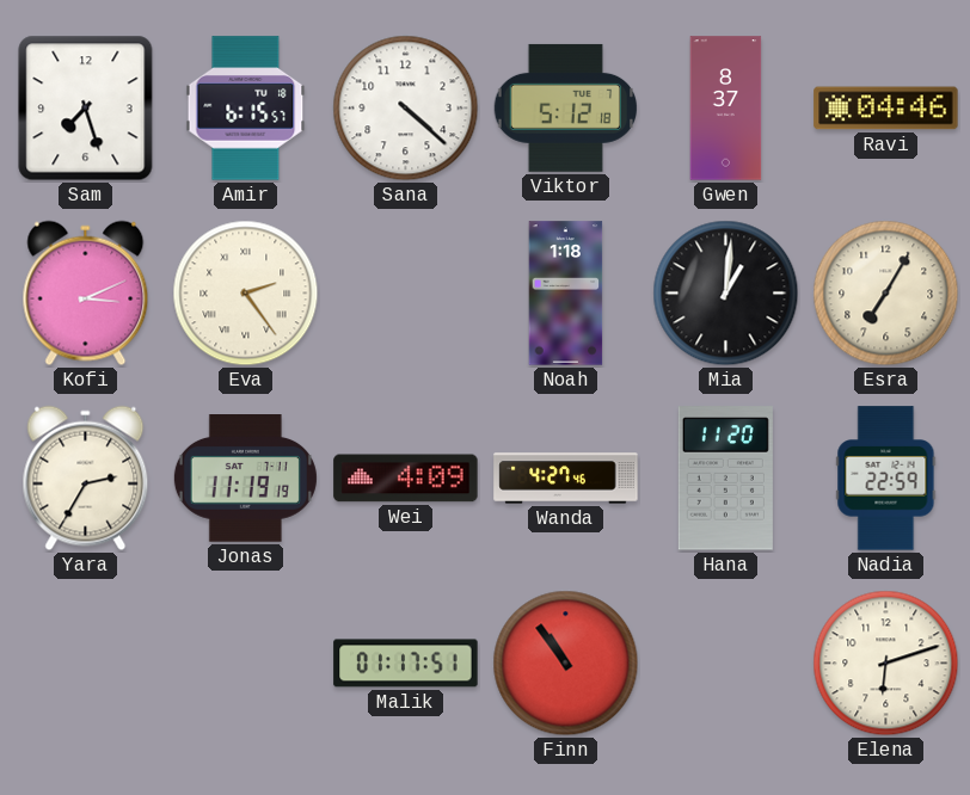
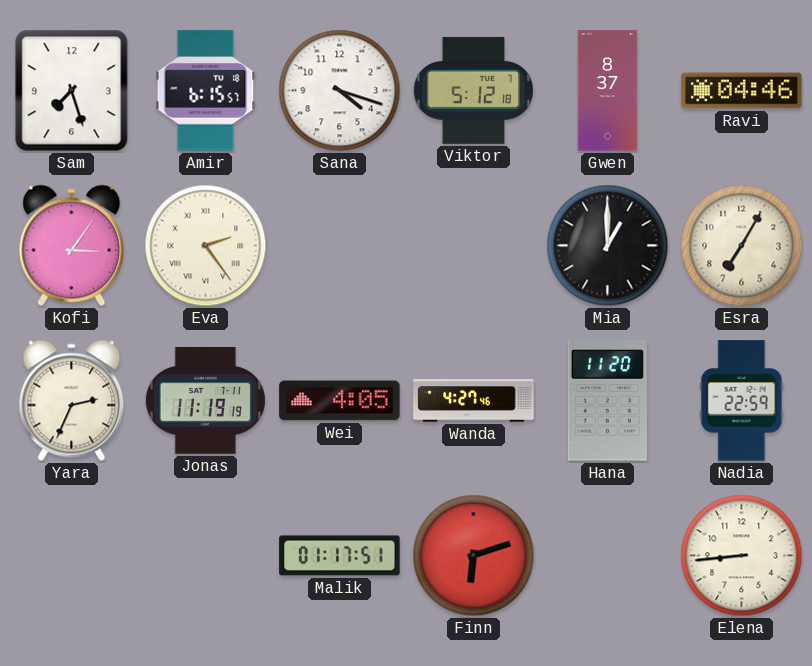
Sana: 4:22 -> 4:18 (340, 91)
Kofi: 3:11 -> 3:06 (72, 246)
Noah: 1:18 -> none (566, 294)
Mia: 1:01 -> 1:00 (608, 246)
Yara: 2:35 -> 2:34 (72, 401)
Wei: 4:09 -> 4:05 (340, 401)
Finn: 10:54 -> 6:12 (474, 556)
Elena: 6:12 -> 8:44 (742, 556)
